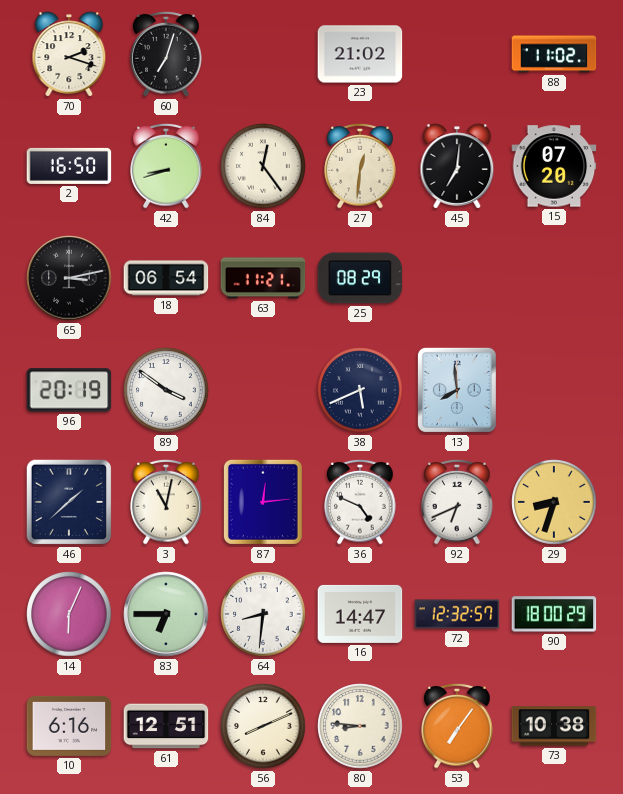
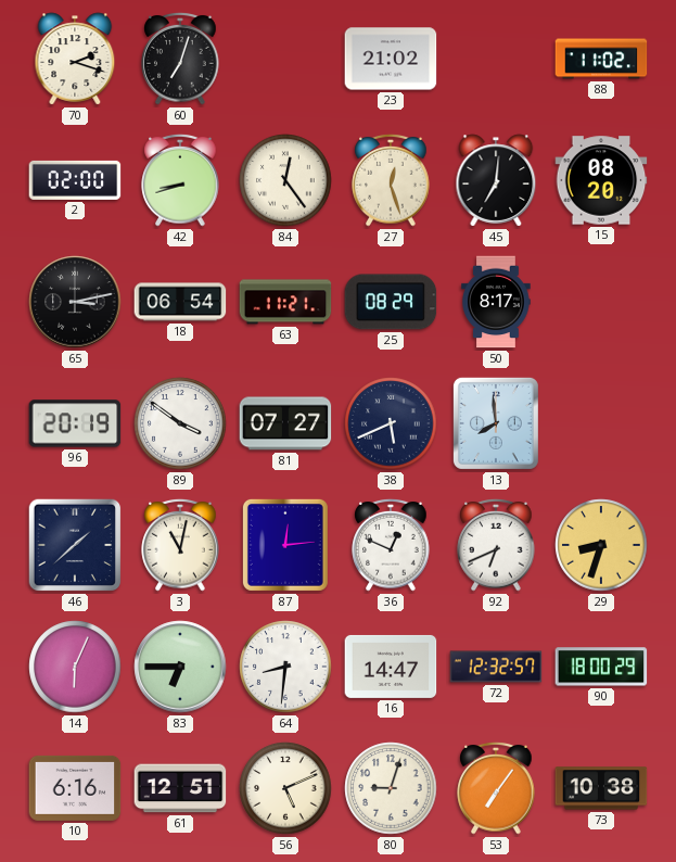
2: 16:50 -> 02:00 (75, 180)
27: 12:31 -> 12:27 (391, 180)
15: 07:20 -> 08:20 (601, 180)
50: none -> 8:17 (496, 302)
81: none -> 07:27 (285, 423)
36: 4:49 -> 12:49 (391, 545)
56: 8:11 -> 5:11 (285, 788)
80: 8:46 -> 9:03 (391, 788)
